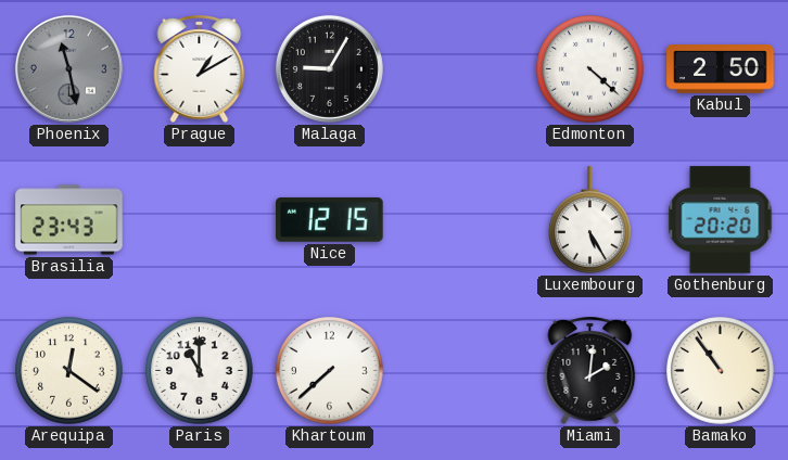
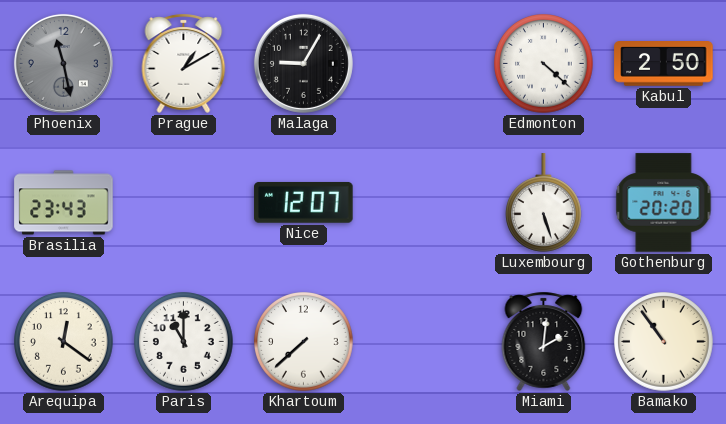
Nice: 12:15 -> 12:07 (304, 202)
Luxembourg: 5:25 -> 5:27 (544, 203)
